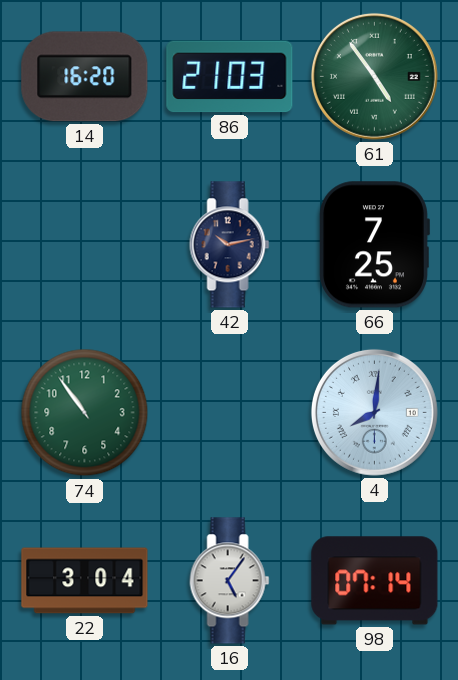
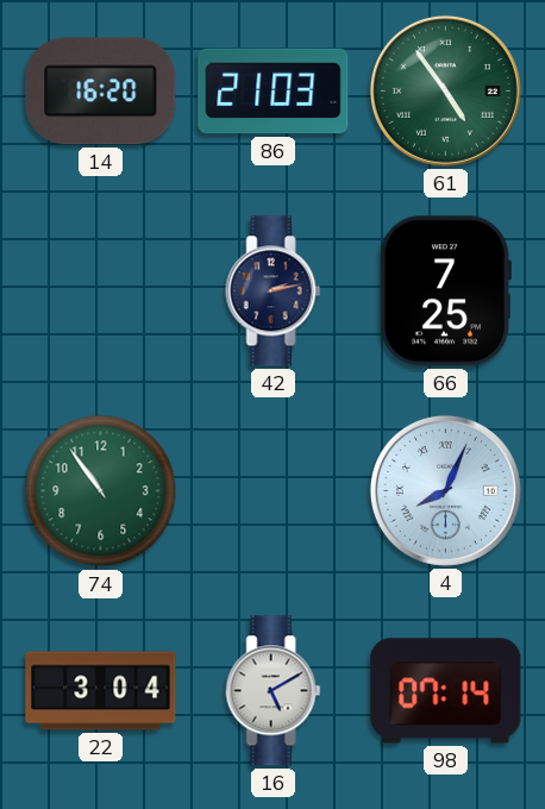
42: 10:13 -> 2:13 (274, 291)
4: 8:01 -> 8:04 (445, 490)
16: 5:06 -> 5:10 (274, 691)
